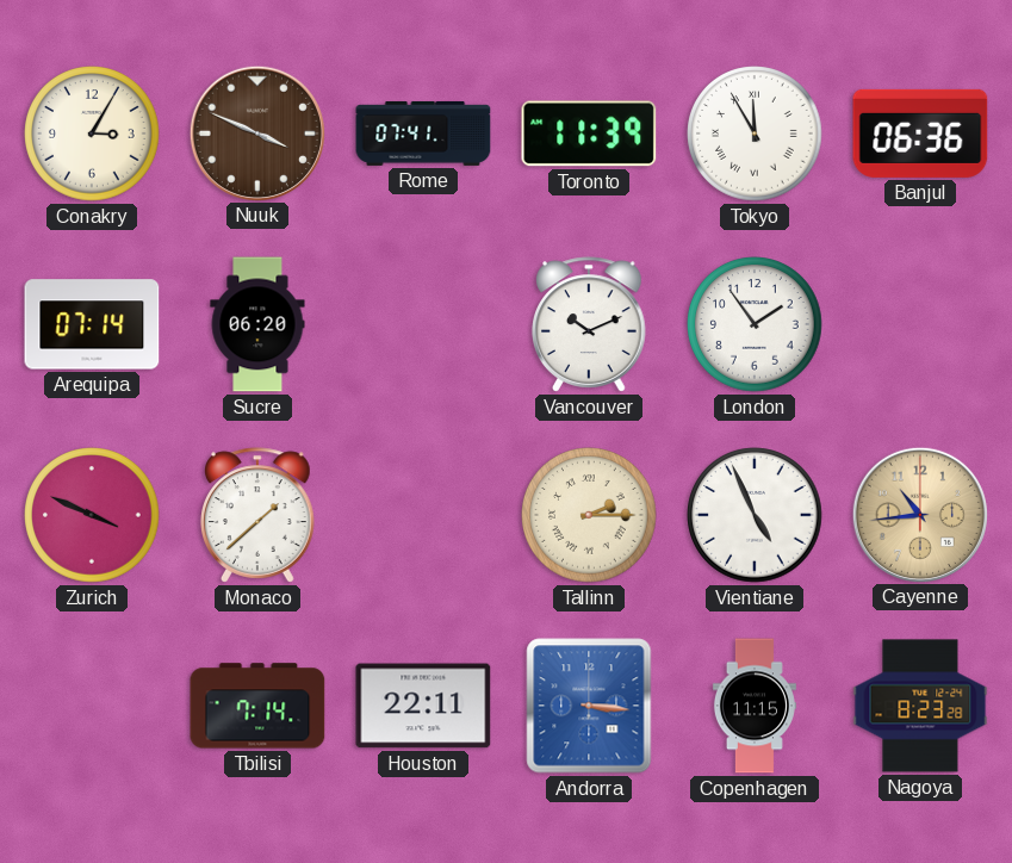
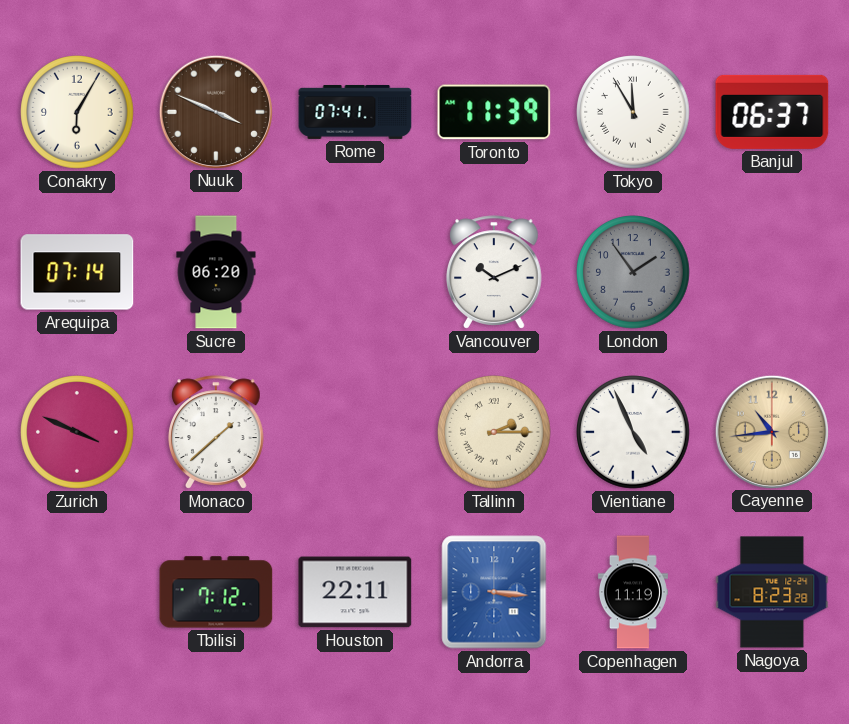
Conakry: 3:05 -> 6:05 (77, 112)
Banjul: 06:36 -> 06:37 (772, 112)
London dial: white -> grey (633, 272)
Tbilisi: 7:14 -> 7:12 (216, 592)
Copenhagen: 11:15 -> 11:19 (633, 592)
